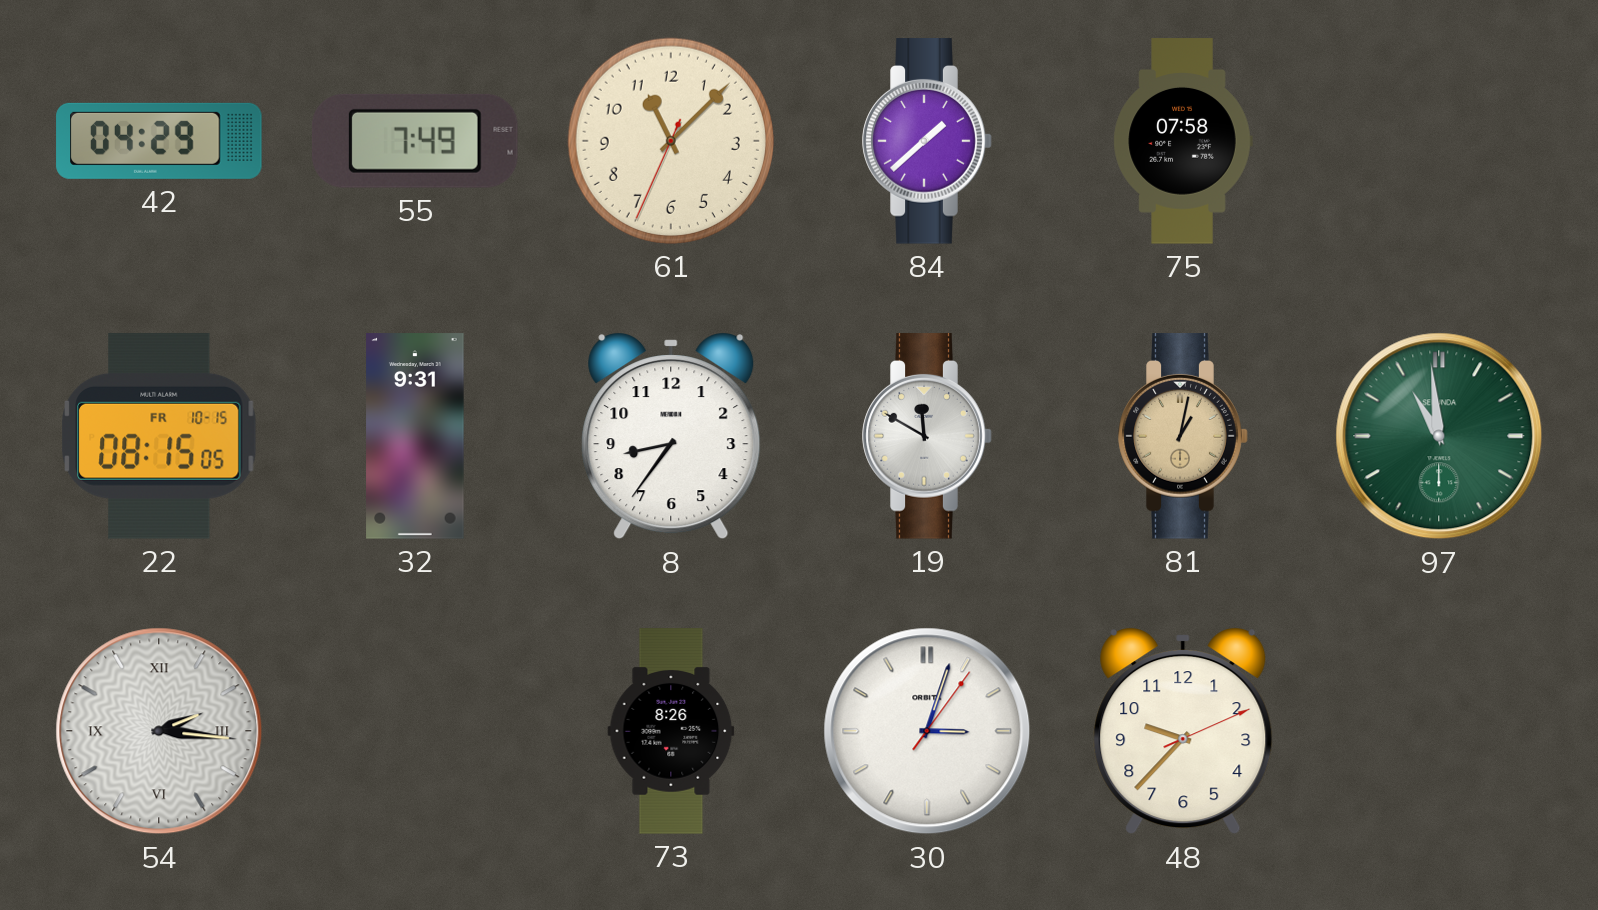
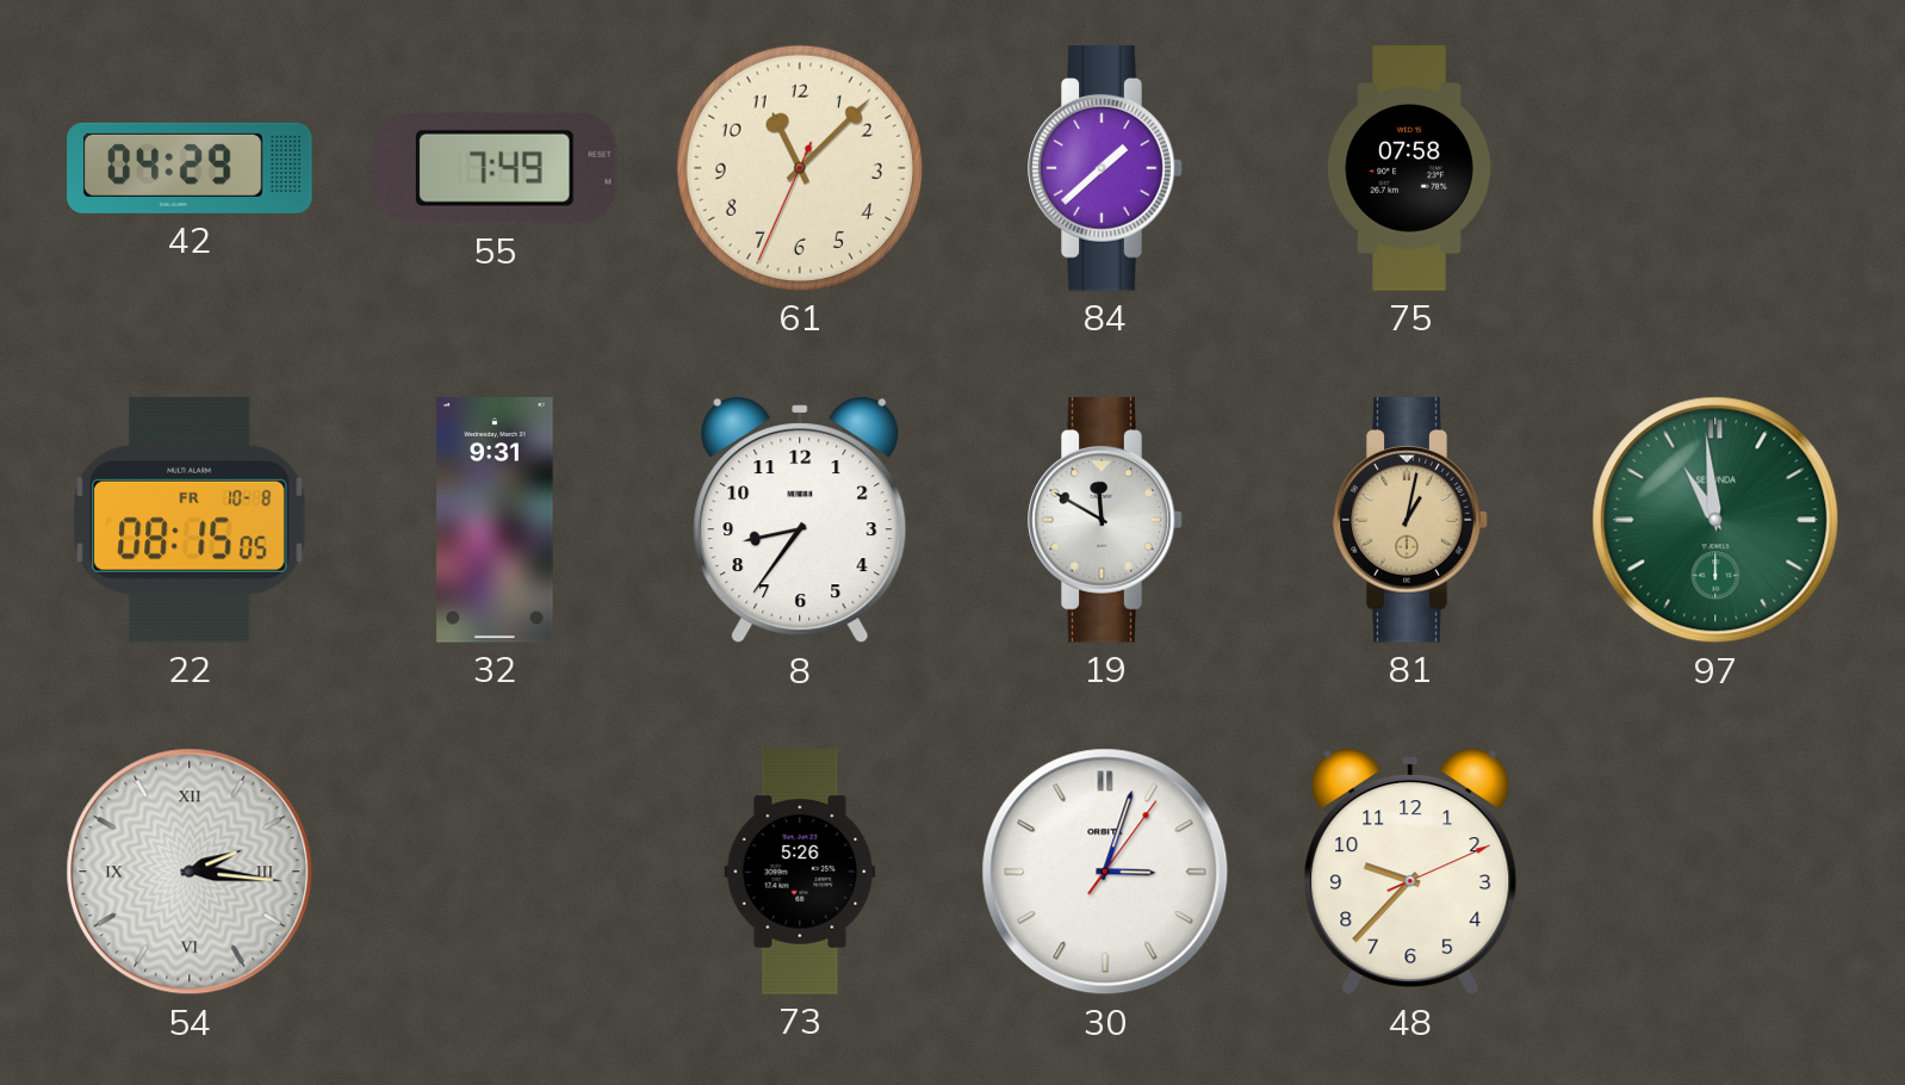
22 date: FR 10-15 -> FR 10-8 (190, 520)
73: 8:26 -> 5:26 (800, 872)
